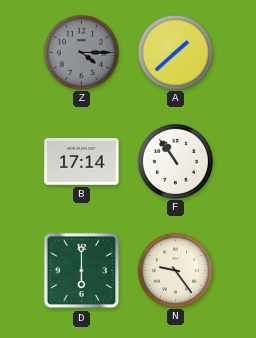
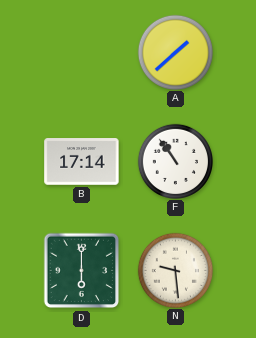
Z: 4:15 -> none (81, 52)
N: 9:24 -> 9:29 (175, 270)
